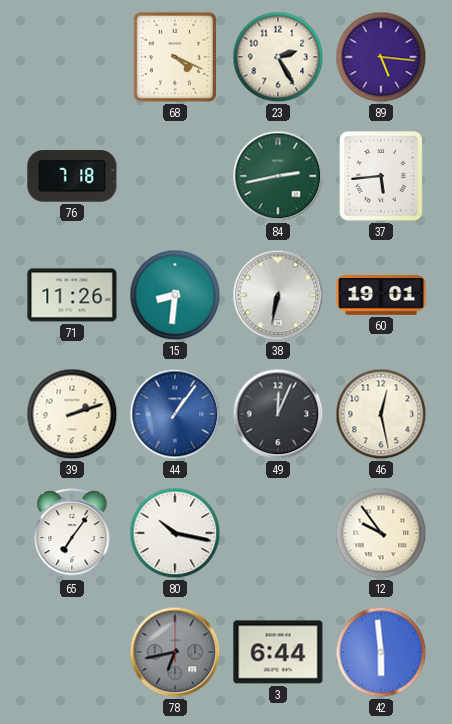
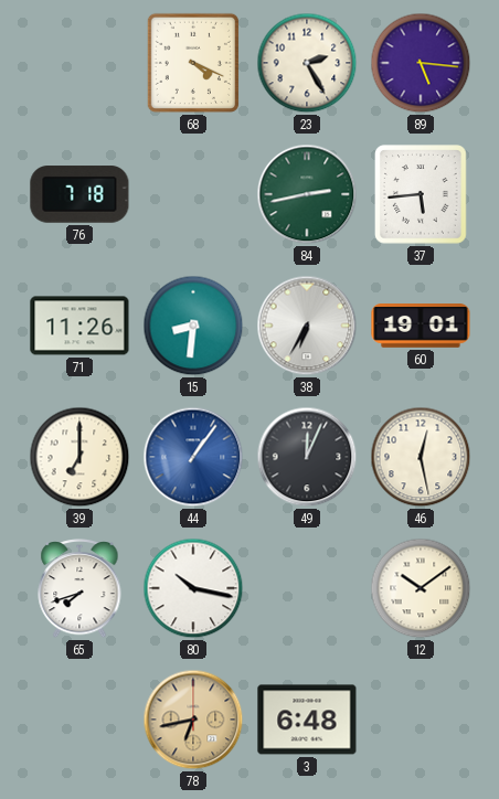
38: 6:32 -> 6:35 (307, 326)
39: 2:12 -> 7:00 (79, 457)
65: 7:06 -> 7:42 (79, 588)
12: 9:54 -> 10:09 (421, 588)
78 dial: grey -> champagne (193, 720)
3: 6:44 -> 6:48 (307, 720)
42: 5:59 -> none (381, 652)
